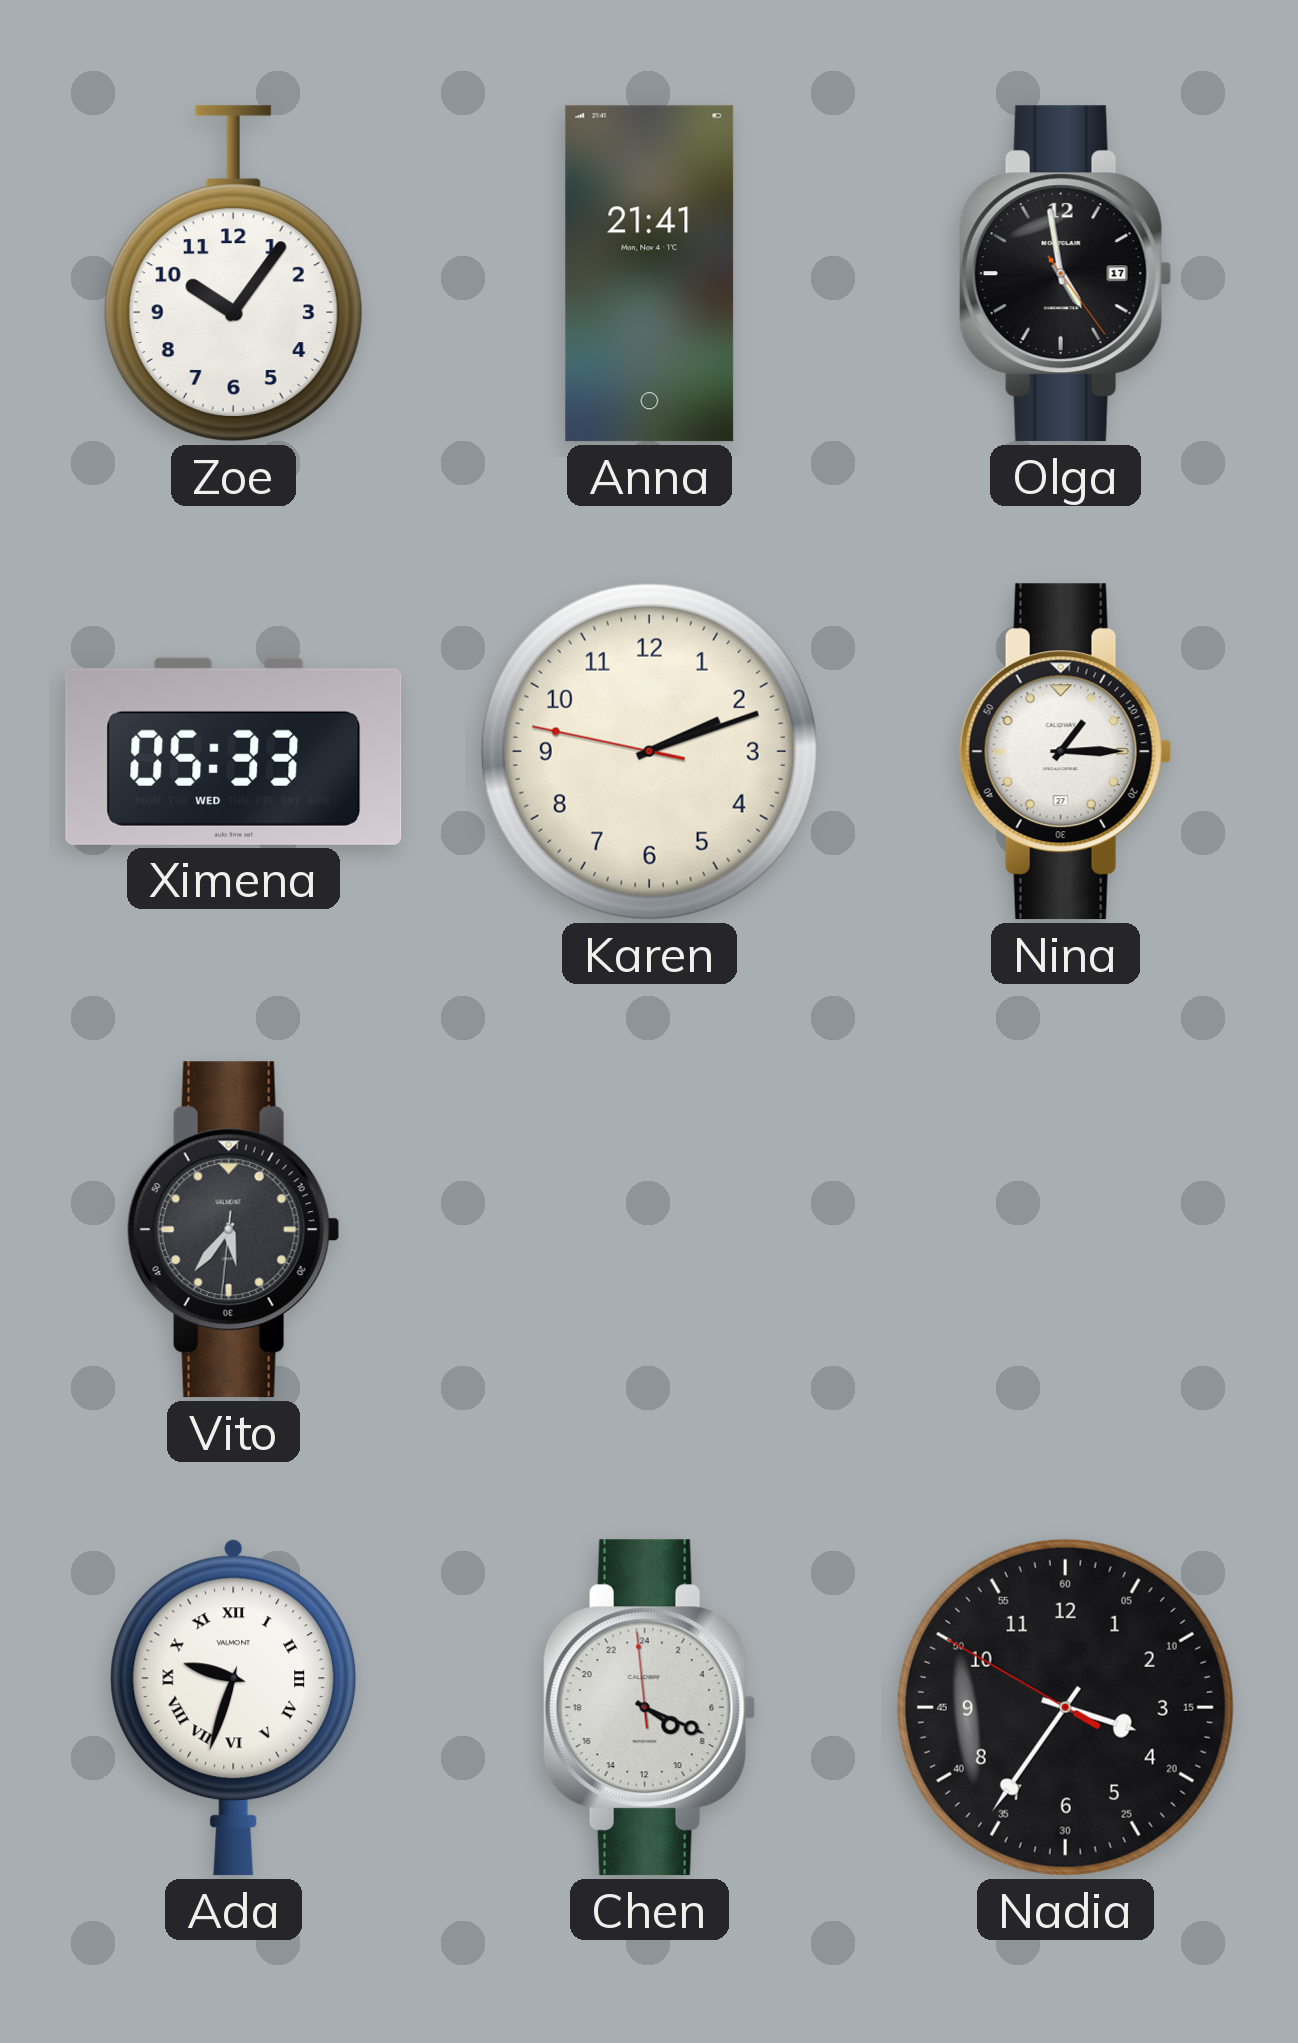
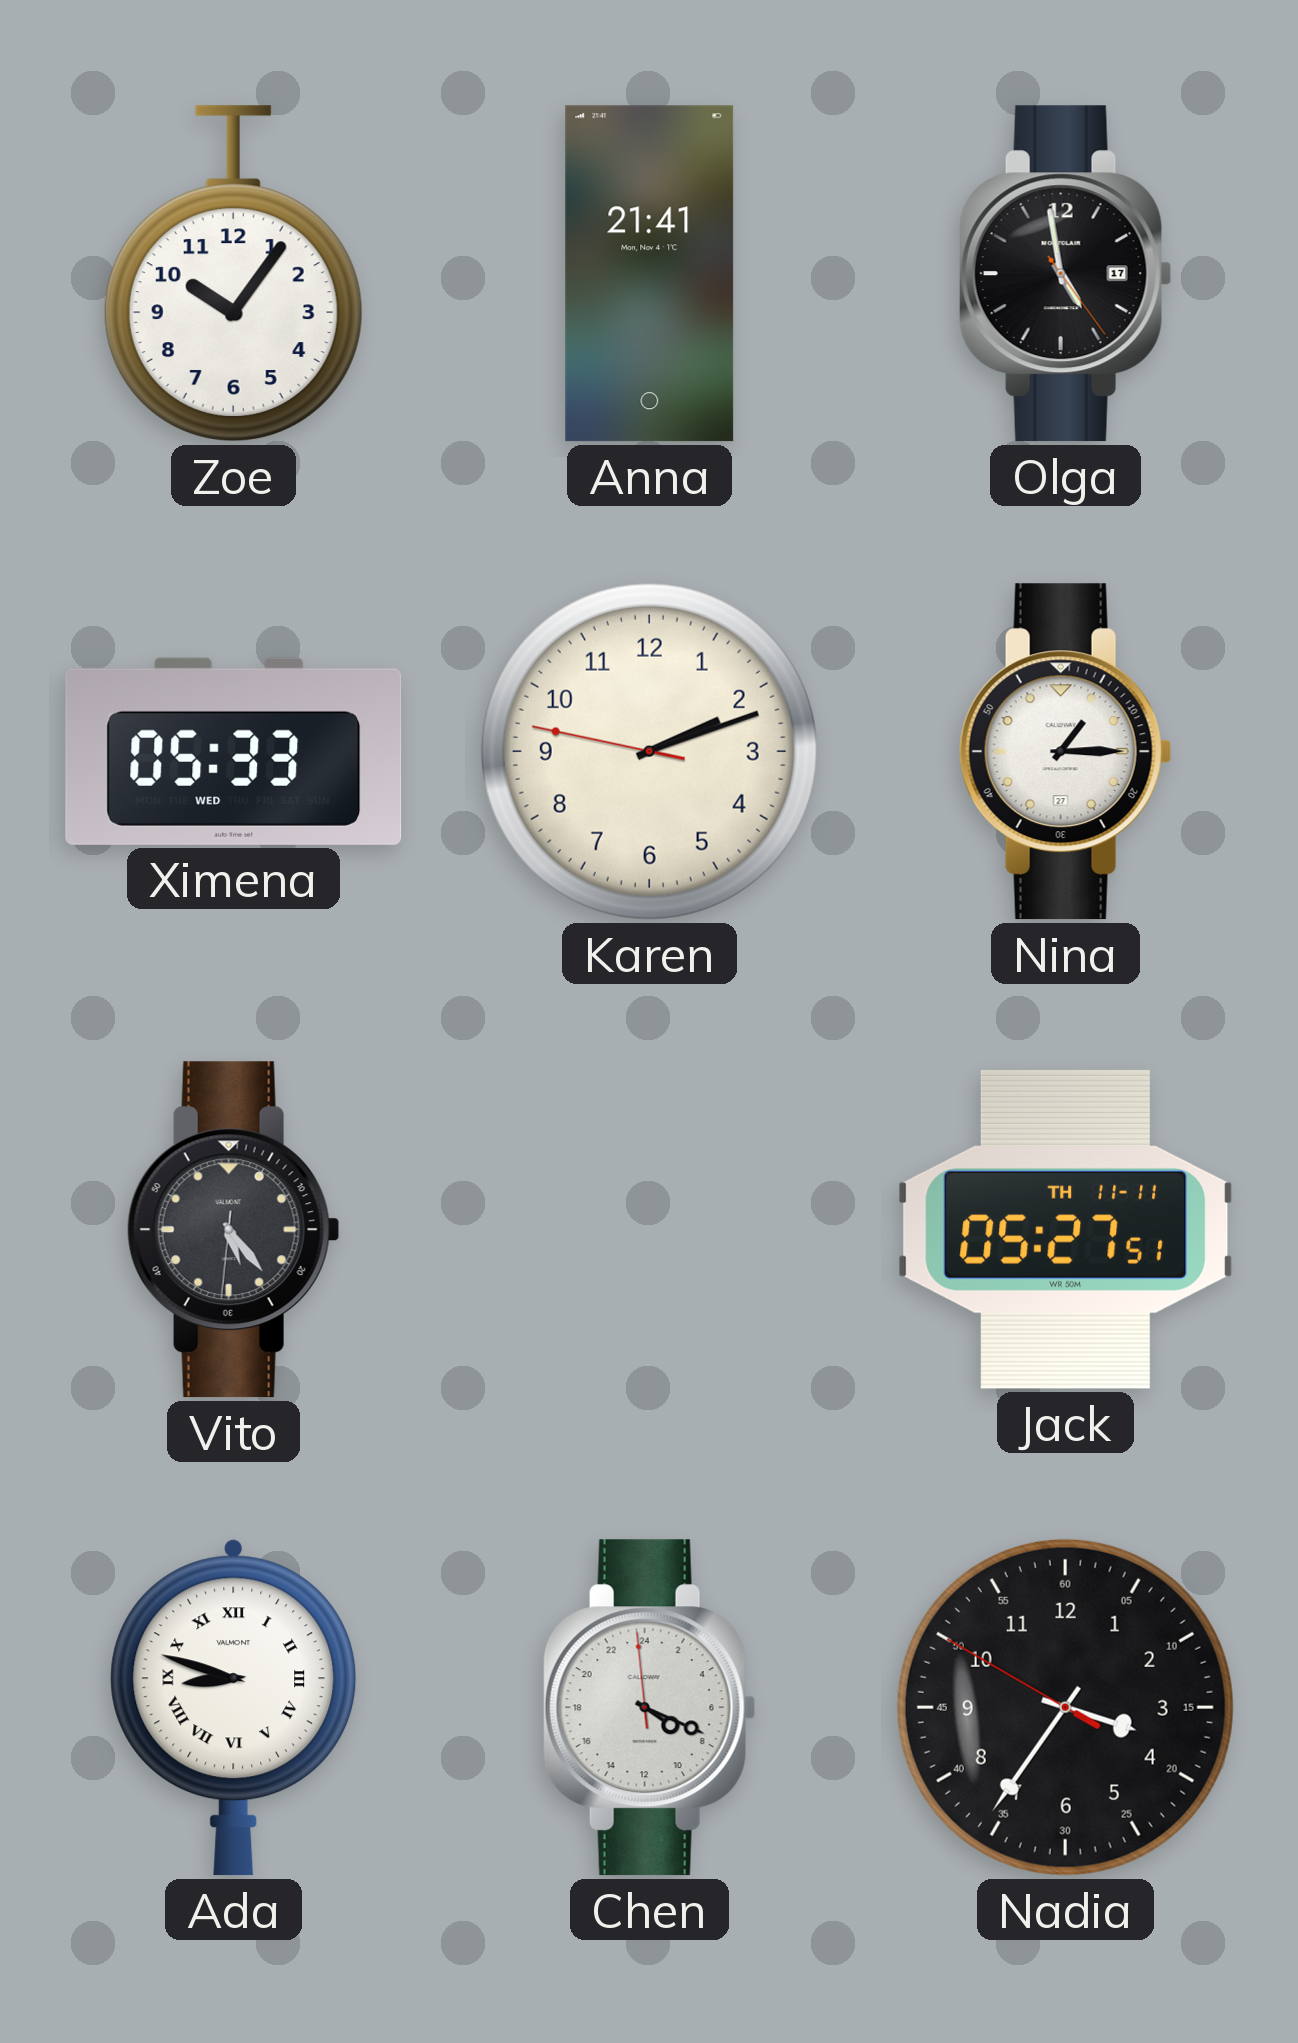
Vito: 5:36 -> 5:23 (233, 1230)
Jack: none -> 05:27 (1066, 1229)
Ada: 9:33 -> 8:48 (234, 1707)
